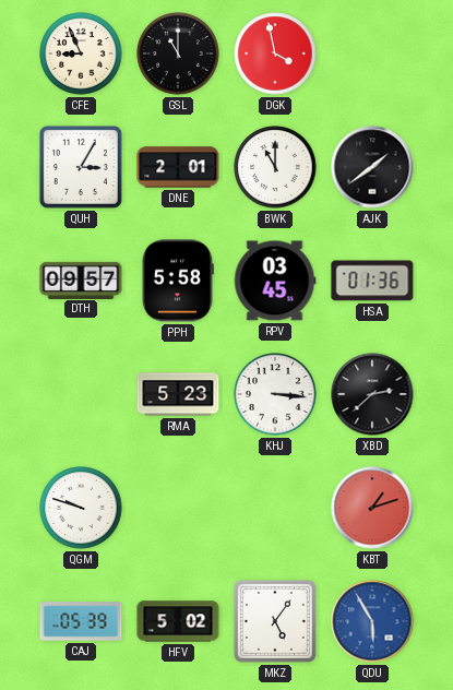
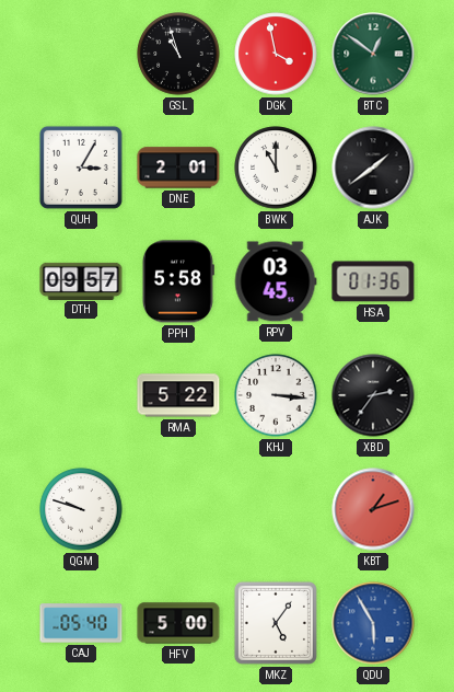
CFE: 8:56 -> none (81, 53)
GSL: 11:00 -> 10:57 (178, 54)
BTC: none -> 12:51 (373, 54)
RMA: 5:23 -> 5:22 (178, 395)
XBD: 2:38 -> 2:36 (373, 395)
CAJ: 05:39 -> 05:40 (81, 623)
HFV: 5:02 -> 5:00 (178, 623)
